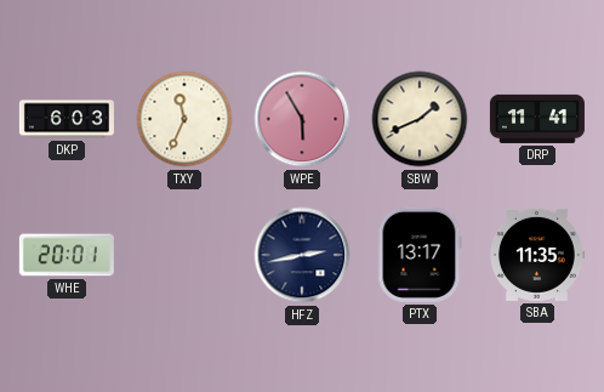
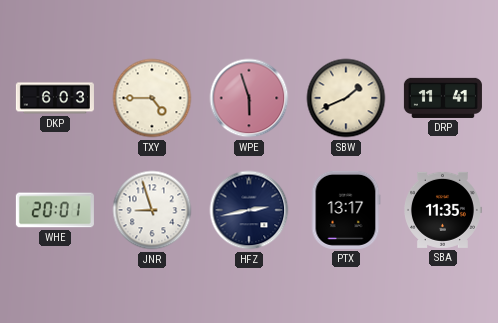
TXY: 11:34 -> 4:45 (152, 98)
WPE: 5:55 -> 5:57 (249, 98)
JNR: none -> 8:57 (152, 210)
